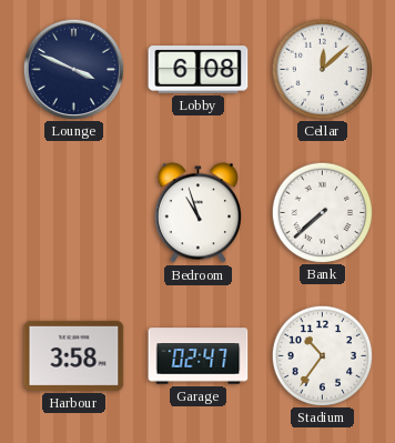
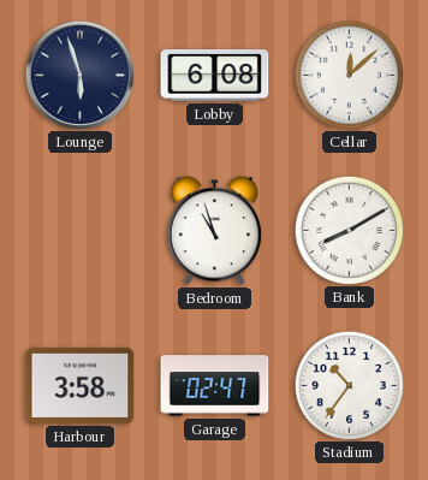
Lounge: 3:49 -> 5:57 (79, 75)
Bank: 7:38 -> 8:10 (349, 230)
